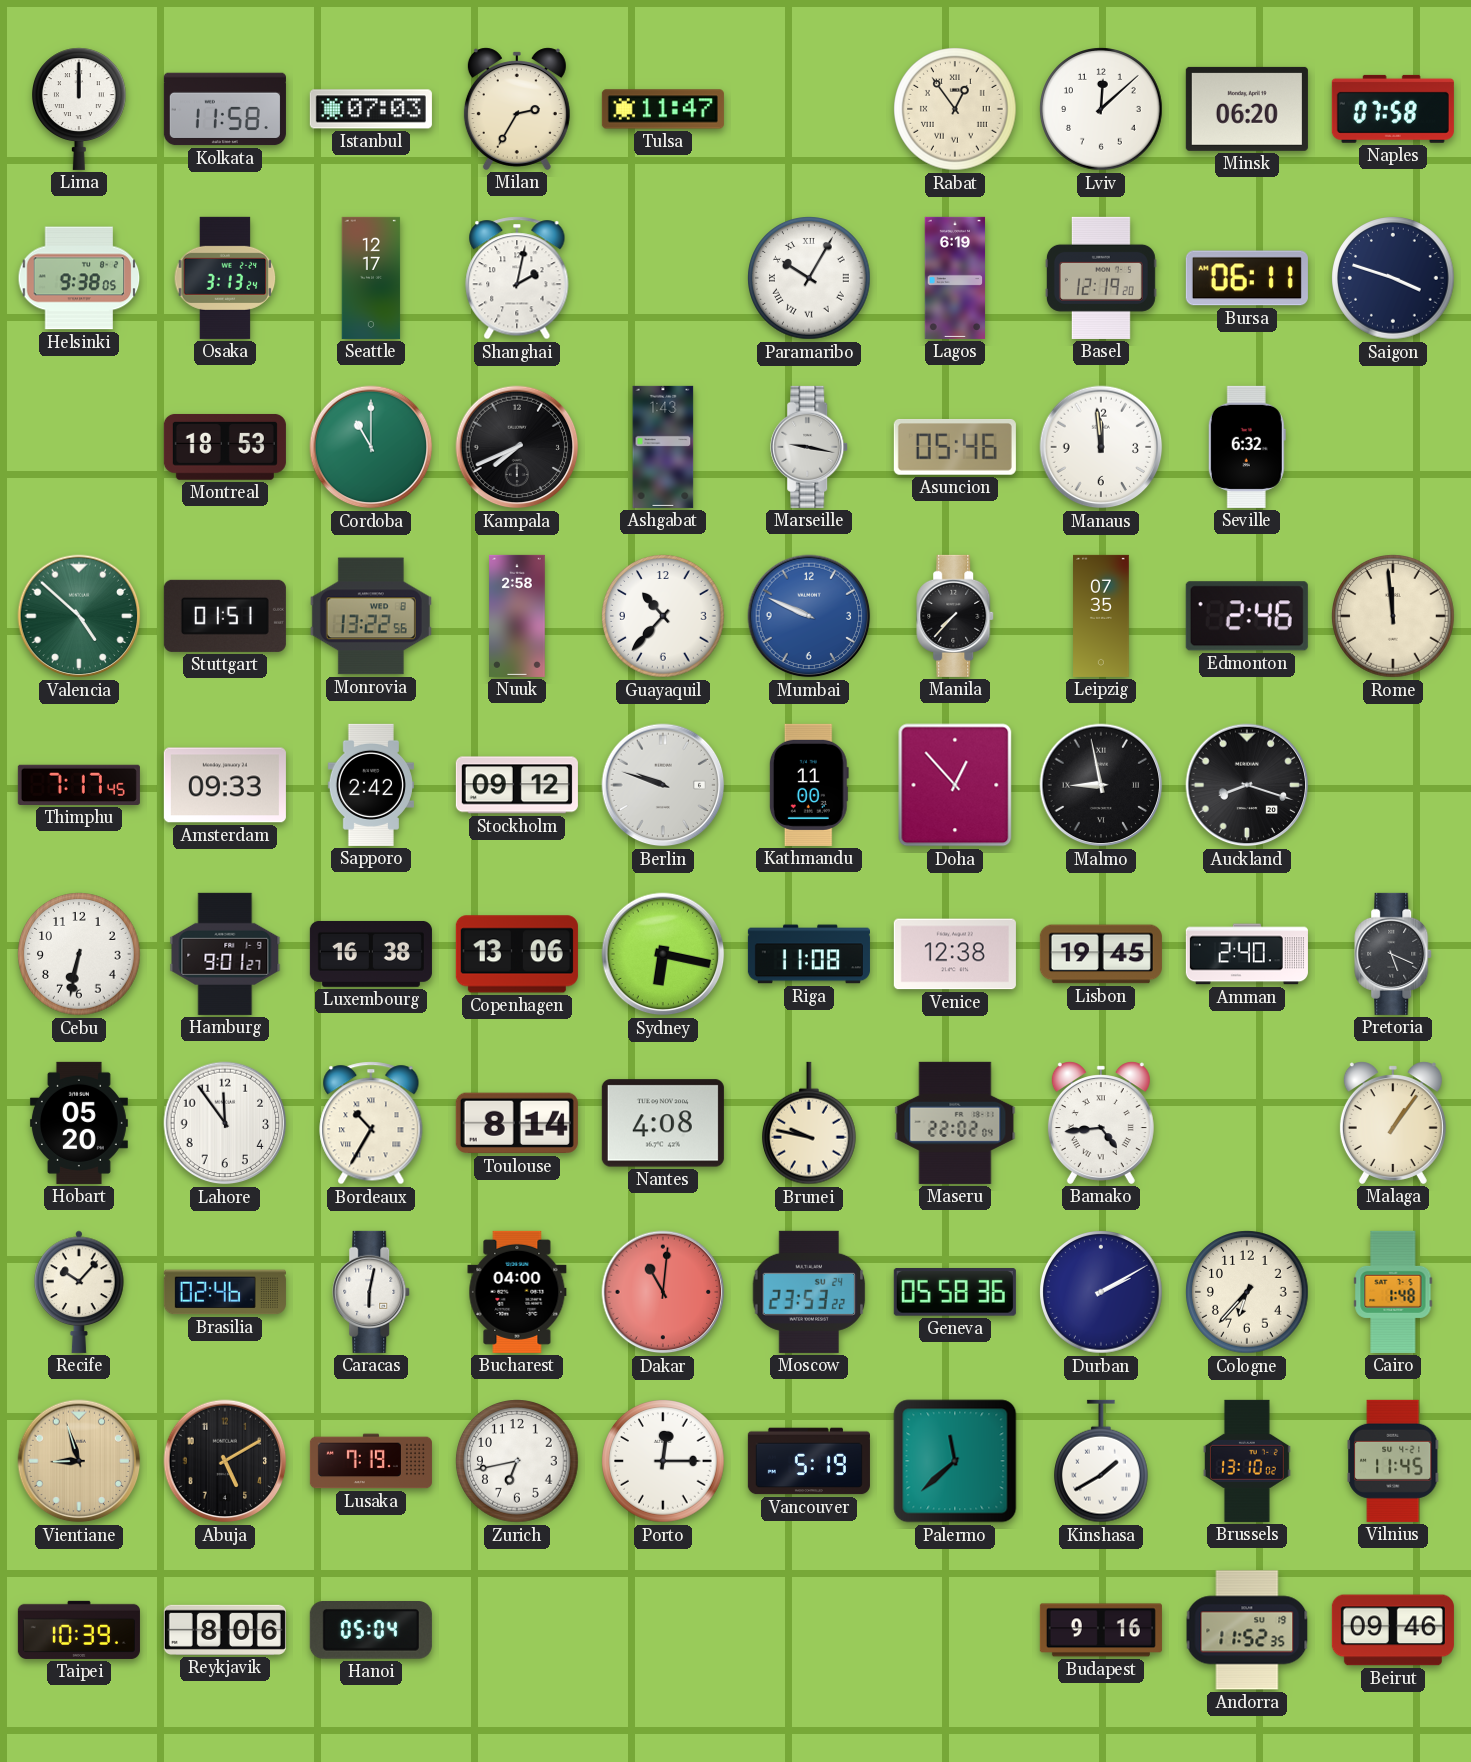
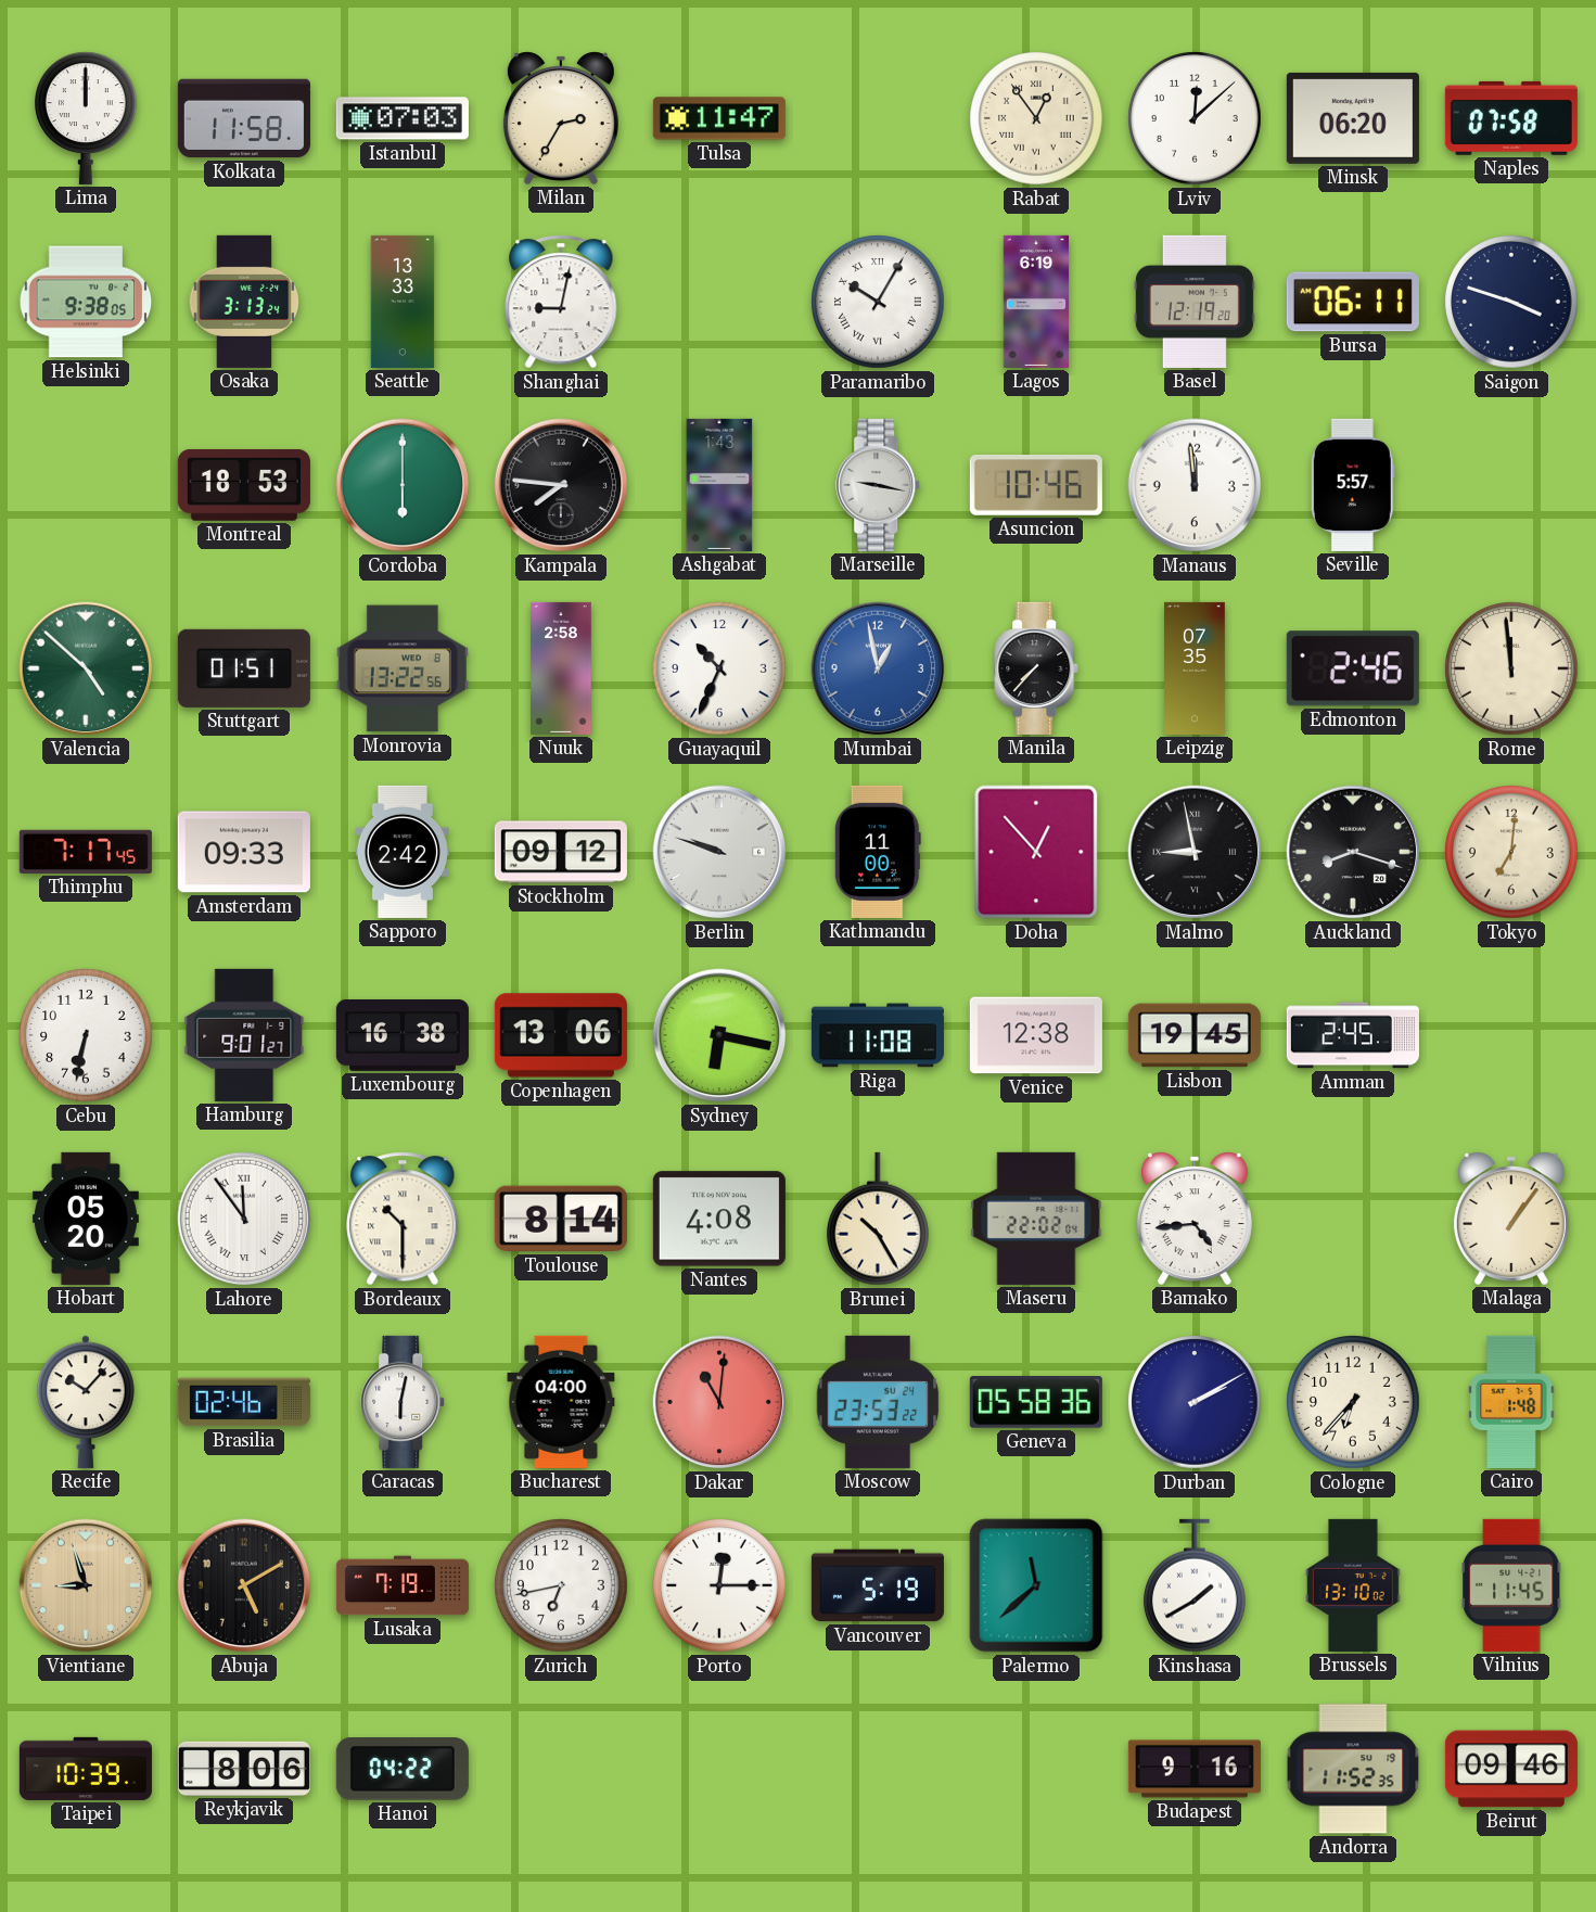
Seattle: 12:17 -> 13:33 (403, 302)
Shanghai: 2:02 -> 9:02 (561, 302)
Cordoba: 11:00 -> 6:00 (403, 485)
Kampala: 7:41 -> 7:46 (561, 485)
Asuncion: 05:46 -> 10:46 (1036, 486)
Seville: 6:32 -> 5:57 (1353, 485)
Guayaquil: 10:37 -> 10:34 (719, 668)
Mumbai: 9:49 -> 12:58 (878, 668)
Tokyo: none -> 7:01 (1511, 852)
Amman: 2:40 -> 2:45 (1353, 1035)
Pretoria: 5:19 -> none (1394, 954)
Lahore numerals: Arabic -> Roman (244, 1219)
Bordeaux: 10:35 -> 10:30 (403, 1219)
Brunei: 9:47 -> 10:25 (879, 1219)
Hanoi: 05:04 -> 04:22 (403, 1770)
